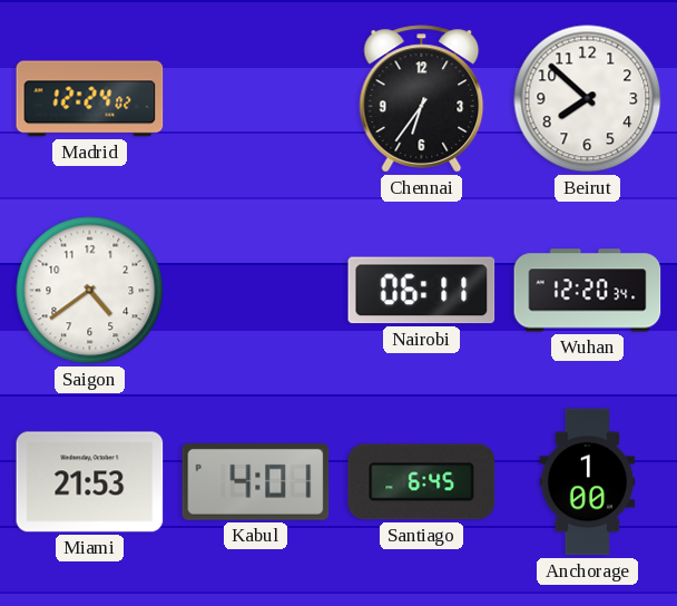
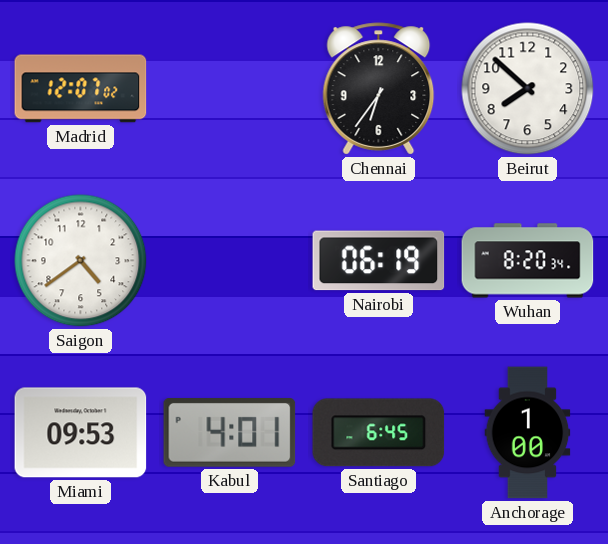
Madrid: 12:24 -> 12:07 (81, 89)
Nairobi: 06:11 -> 06:19 (379, 261)
Wuhan: 12:20 -> 8:20 (528, 261)
Miami: 21:53 -> 09:53 (81, 433)
